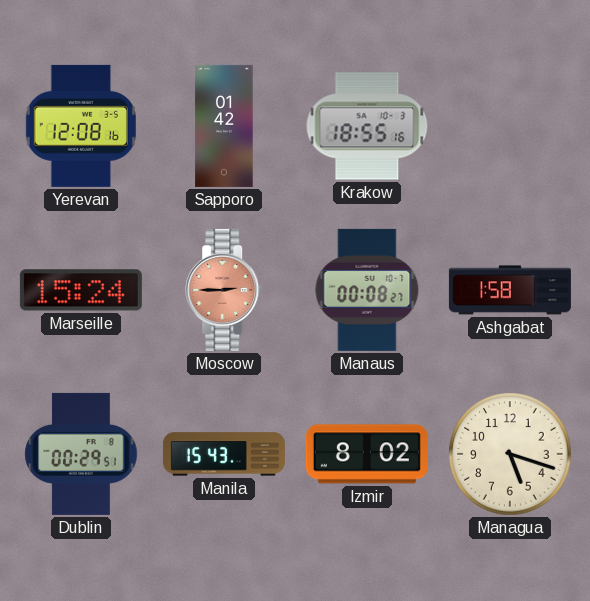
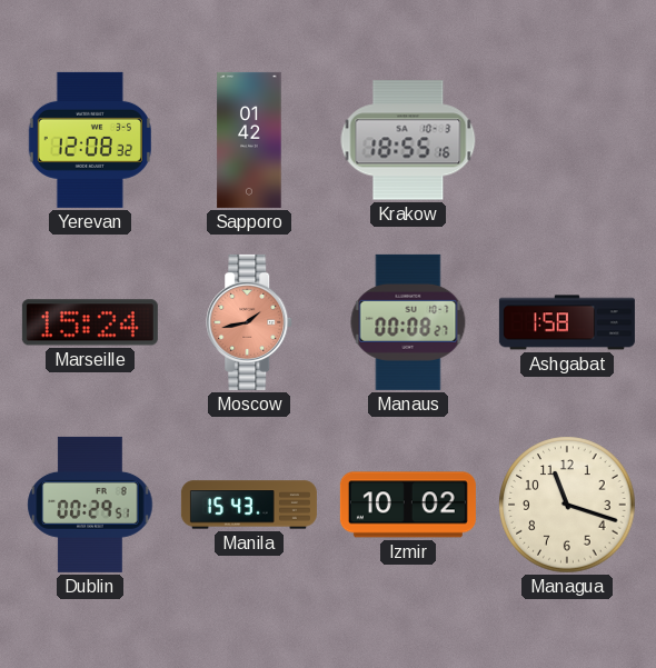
Yerevan: 12:08:16 -> 12:08:32 (90, 140)
Moscow: 2:45 -> 1:43 (250, 322)
Izmir: 8:02 -> 10:02 (408, 505)
Managua: 5:18 -> 11:18 (567, 505)
